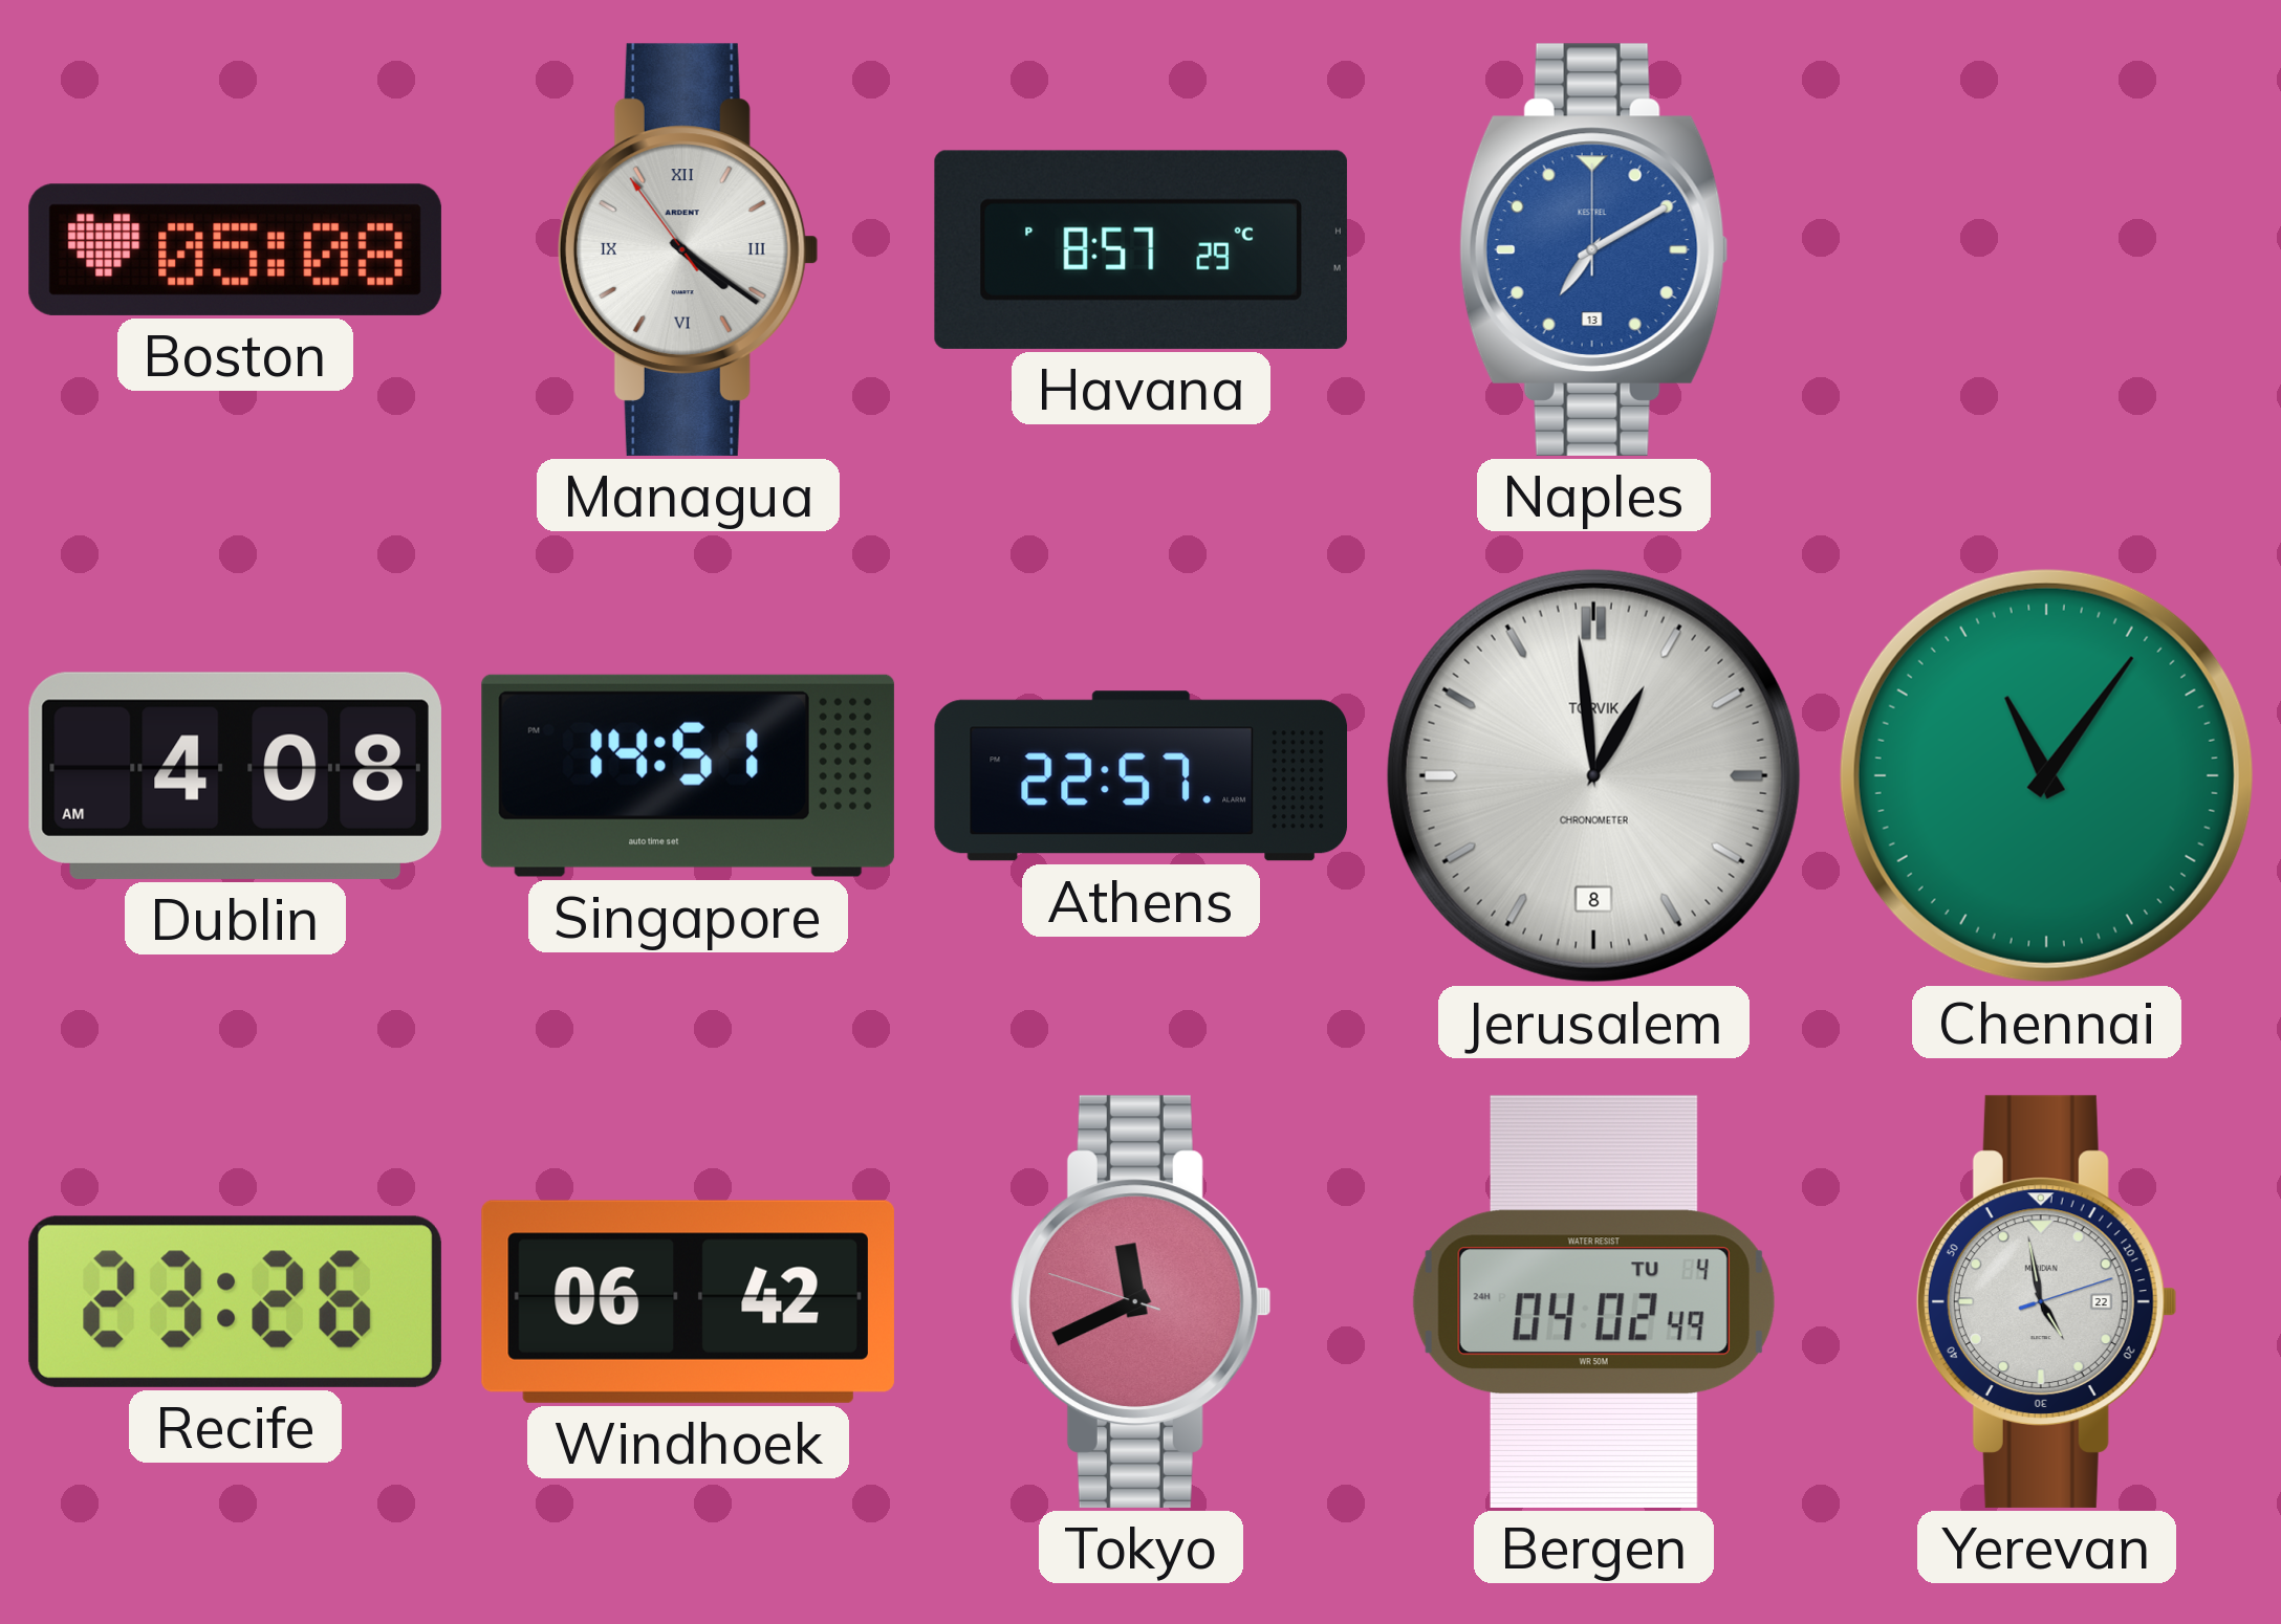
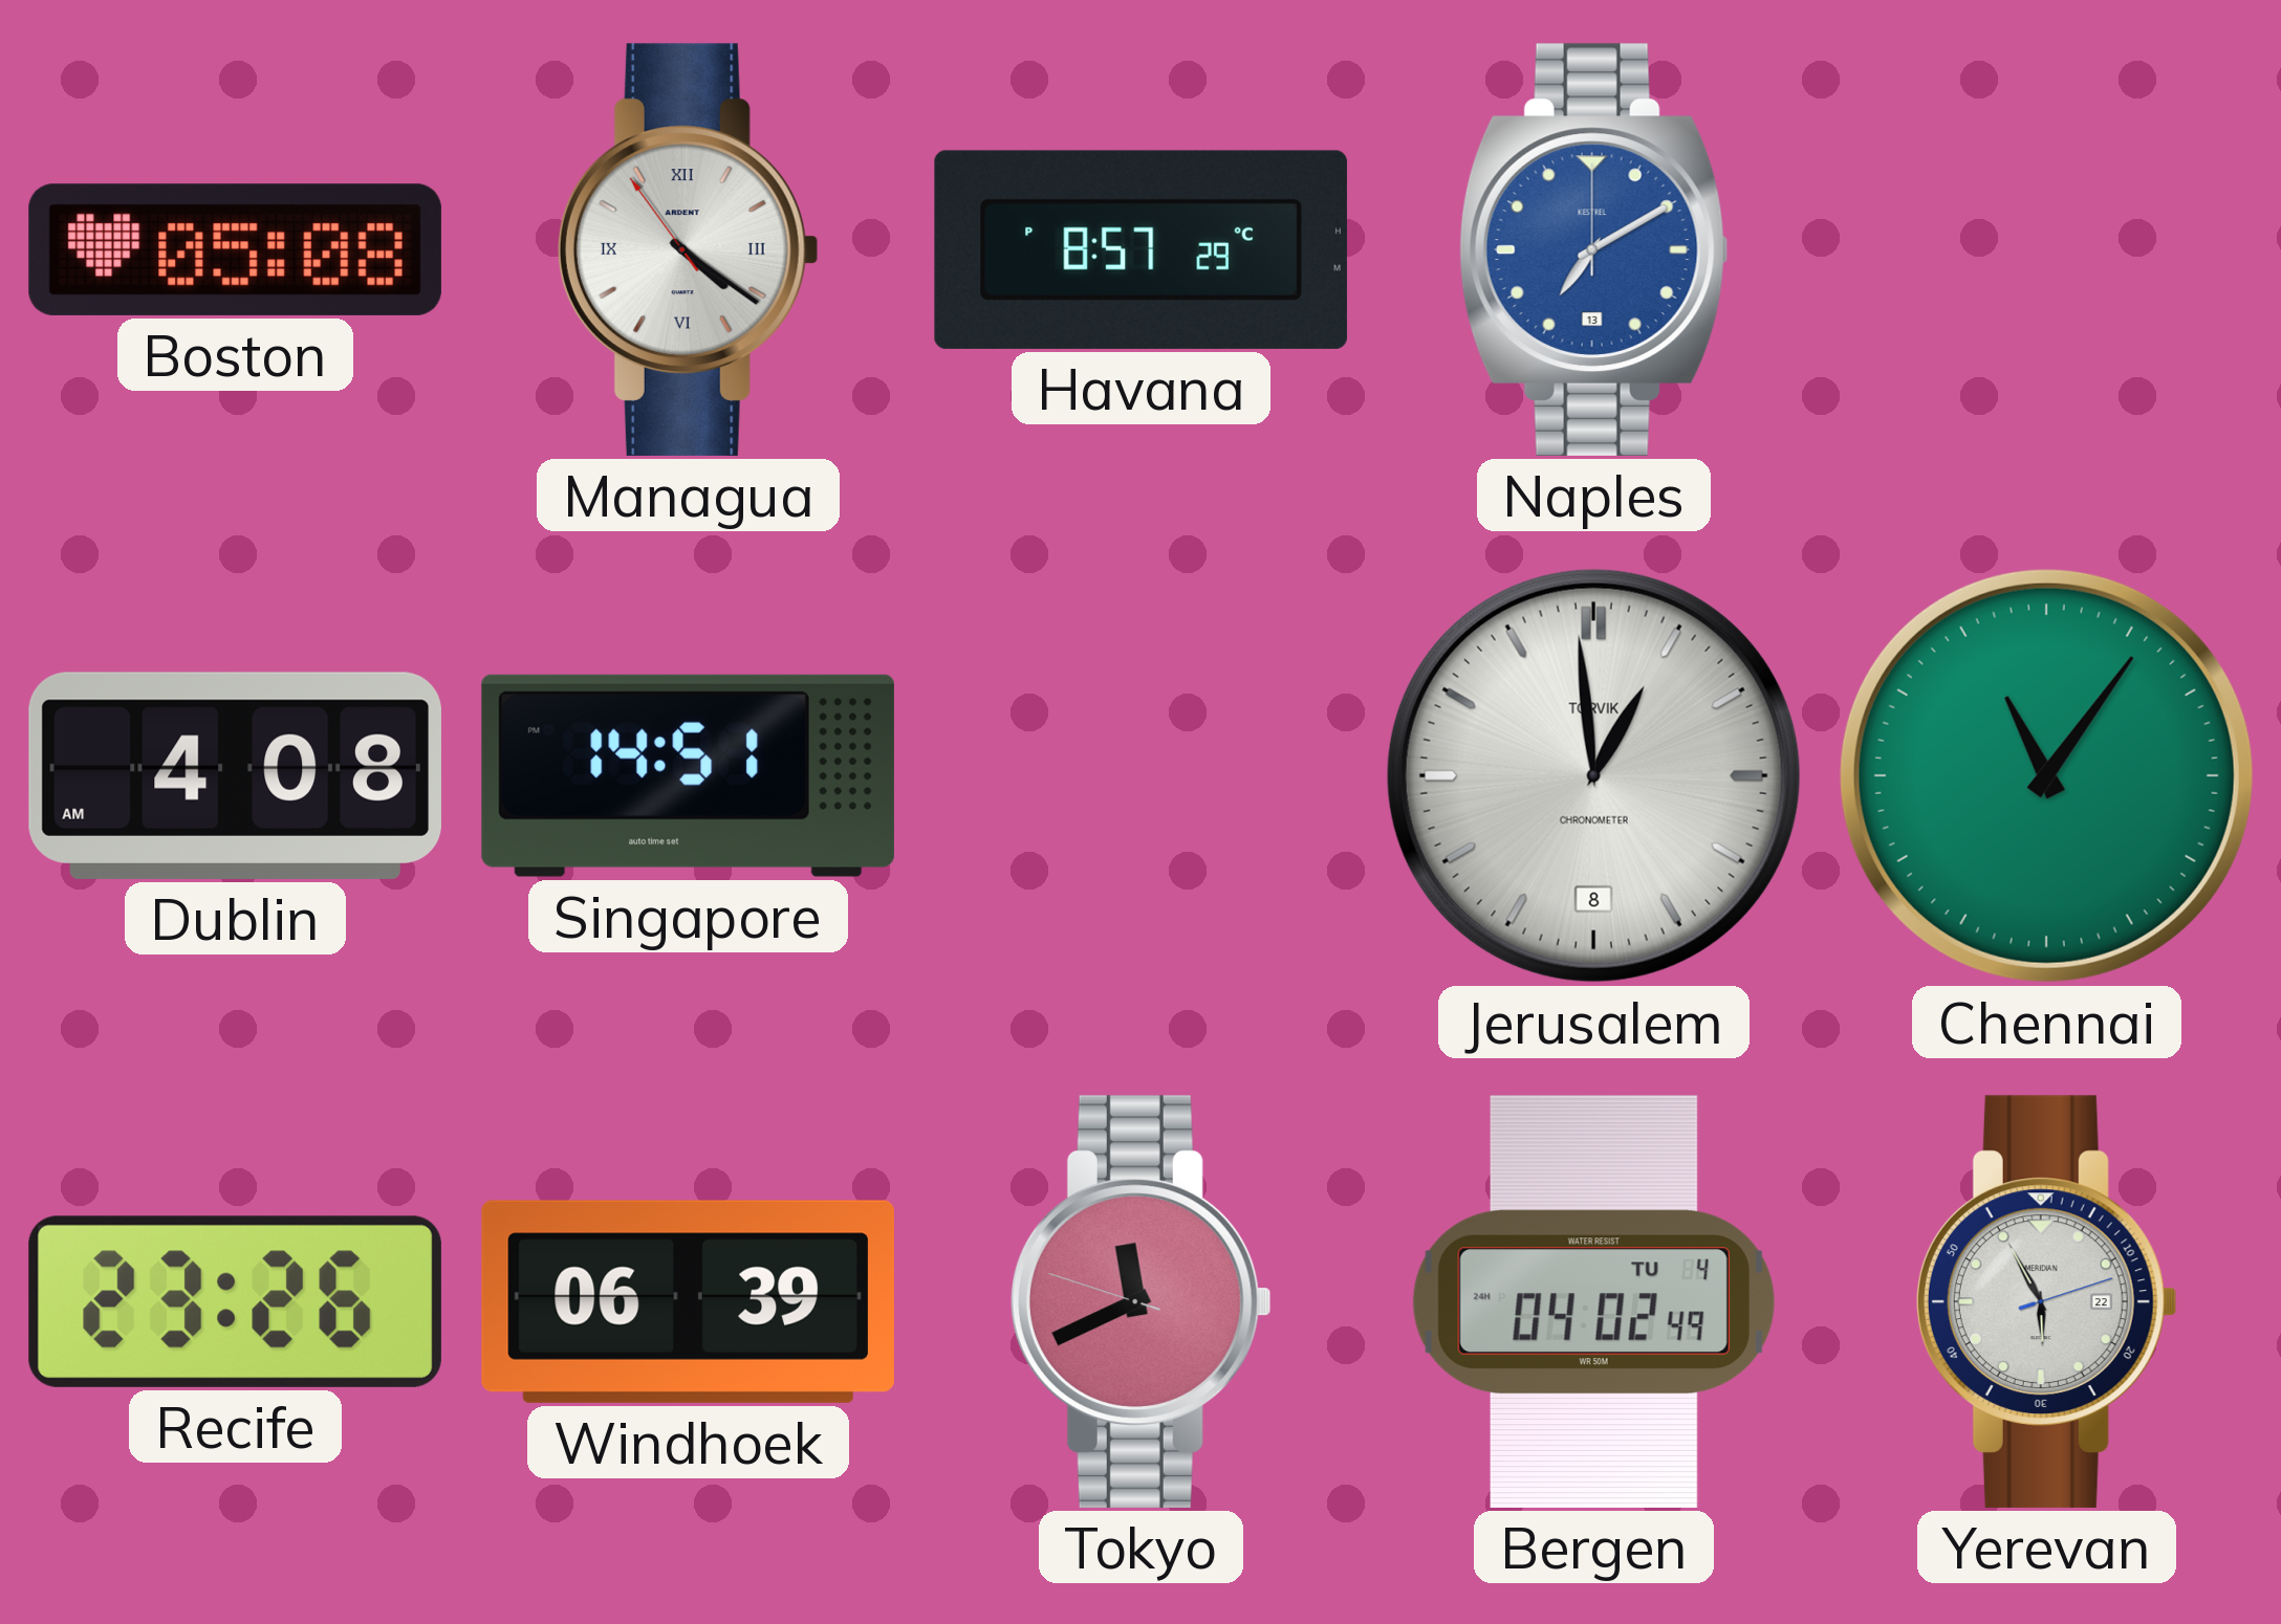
Athens: 22:57 -> none (1142, 776)
Windhoek: 06:42 -> 06:39 (688, 1301)
Yerevan: 4:58 -> 5:55 (2046, 1301)
